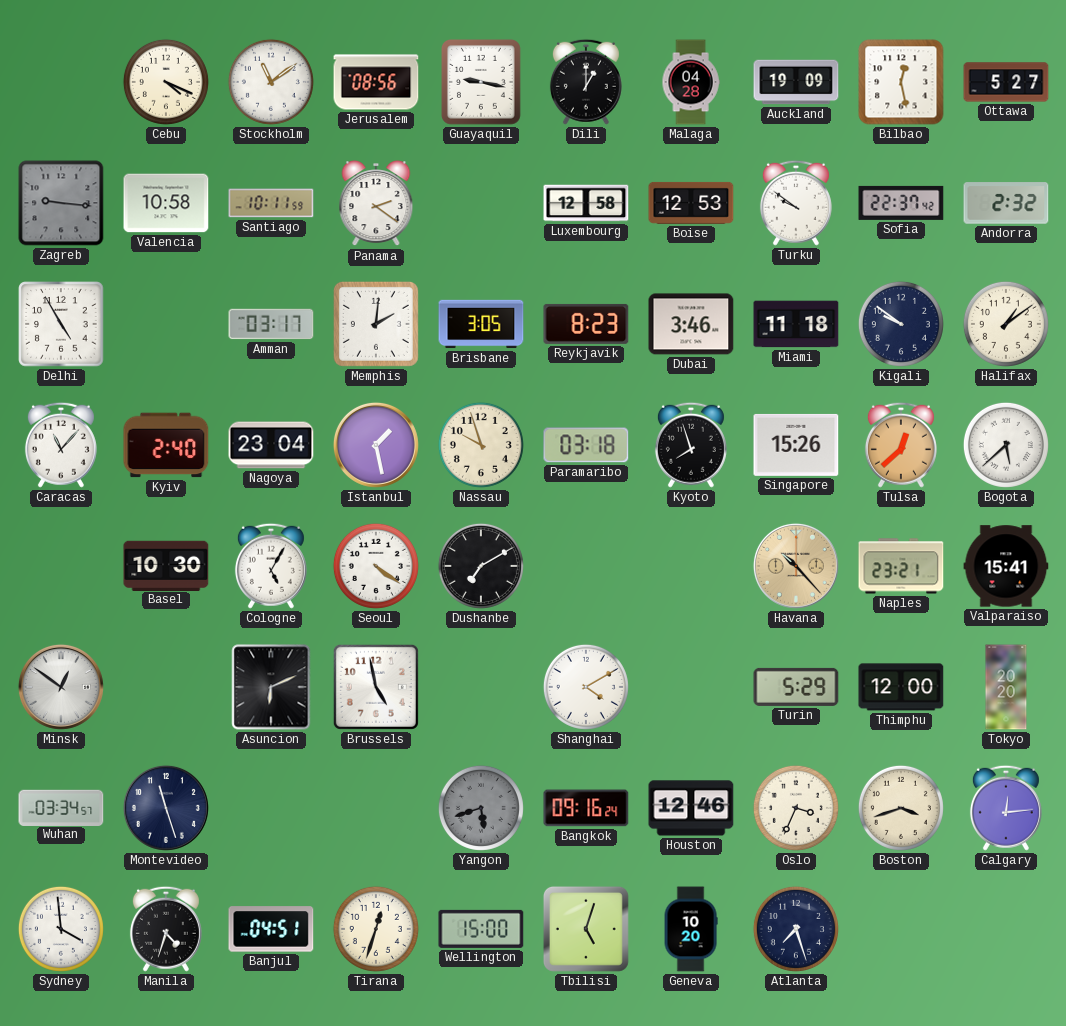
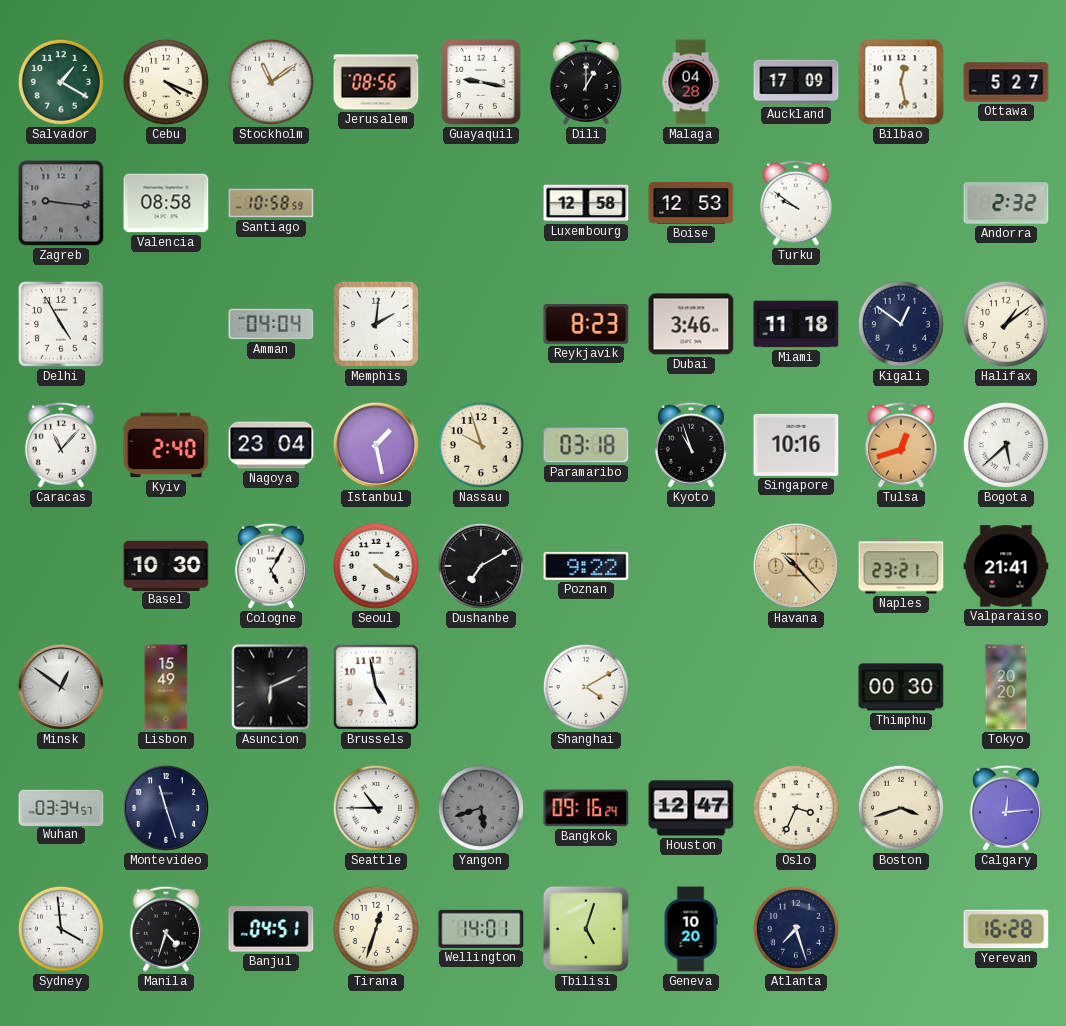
Salvador: none -> 1:20 (61, 82)
Auckland: 19:09 -> 17:09 (796, 82)
Valencia: 10:58 -> 08:58 (166, 203)
Santiago: 10:11 -> 10:58 (271, 203)
Panama: 2:21 -> none (376, 204)
Sofia: 22:37 -> none (901, 203)
Amman: 03:17 -> 04:04 (271, 324)
Brisbane: 3:05 -> none (481, 324)
Kigali: 9:51 -> 12:51 (901, 324)
Kyoto: 7:57 -> 10:57 (691, 445)
Singapore: 15:26 -> 10:16 (796, 445)
Tulsa: 12:38 -> 12:42 (901, 445)
Poznan: none -> 9:22 (586, 566)
Valparaiso: 15:41 -> 21:41 (1006, 566)
Lisbon: none -> 15:49 (166, 687)
Turin: 5:29 -> none (796, 687)
Thimphu: 12:00 -> 00:30 (901, 687)
Seattle: none -> 10:45 (376, 808)
Houston: 12:46 -> 12:47 (691, 808)
Wellington: 15:00 -> 14:01 (481, 929)
Yerevan: none -> 16:28 (1006, 929)
